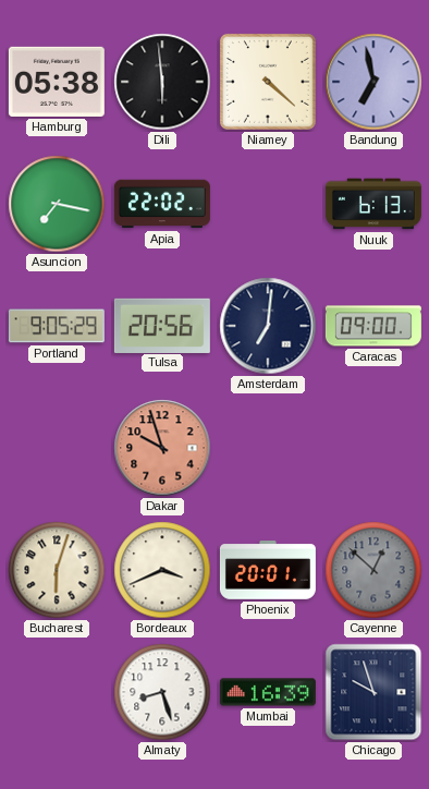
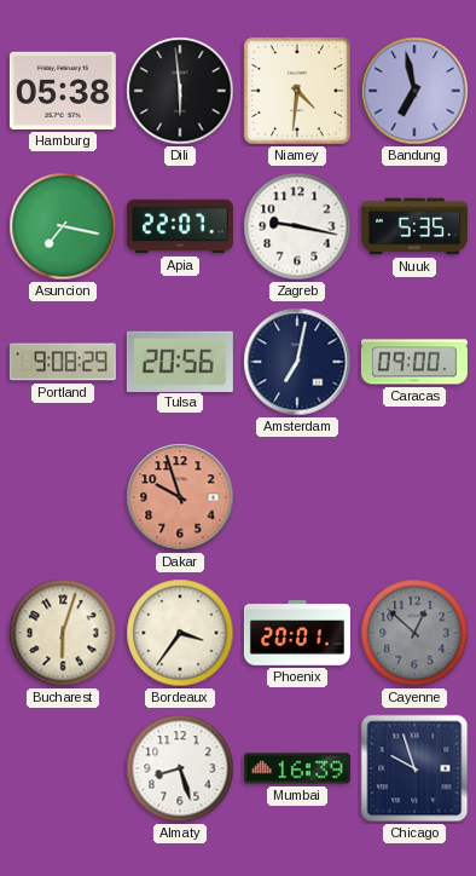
Niamey: 4:22 -> 4:31 (297, 91)
Apia: 22:02 -> 22:07 (180, 226)
Zagreb: none -> 9:17 (297, 226)
Nuuk: 6:13 -> 5:35 (414, 226)
Portland: 9:05 -> 9:08 (63, 362)
Amsterdam: 7:01 -> 7:02 (297, 362)
Bordeaux: 3:41 -> 3:36 (180, 633)
